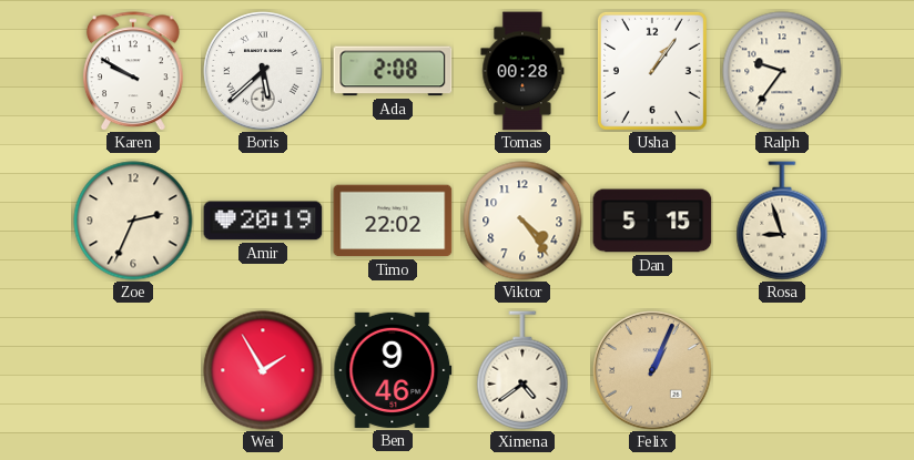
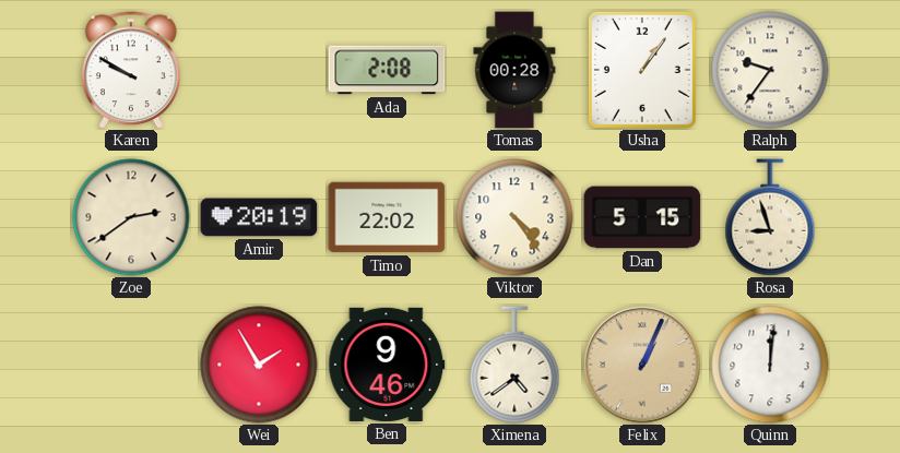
Boris: 5:38 -> none (263, 71)
Zoe: 2:34 -> 2:39 (131, 217)
Quinn: none -> 12:01 (770, 365)
